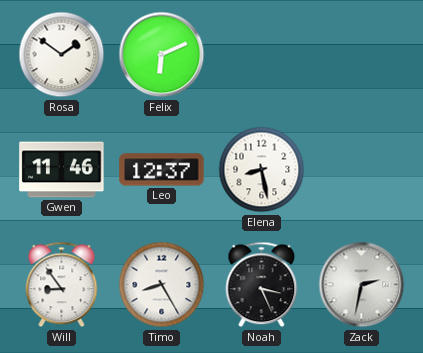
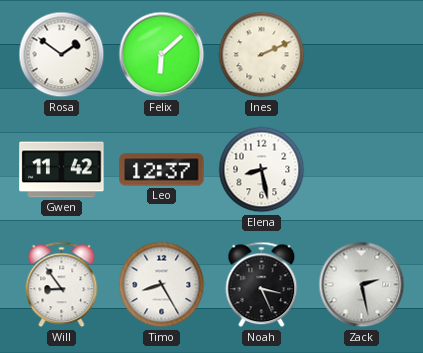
Felix: 6:11 -> 6:08 (162, 55)
Ines: none -> 2:11 (262, 55)
Gwen: 11:46 -> 11:42 (62, 170)
Zack: 2:32 -> 2:28 (362, 285)
